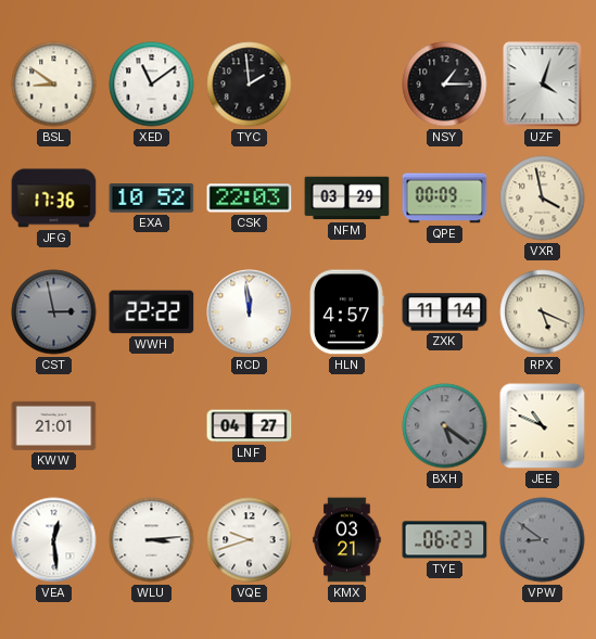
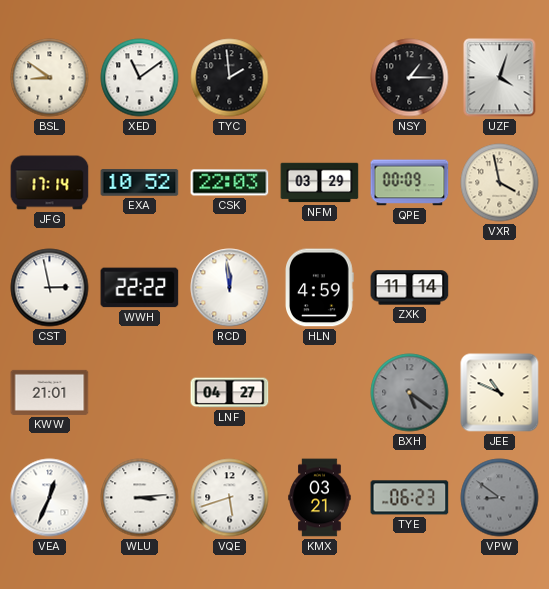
JFG: 17:36 -> 17:14 (50, 183)
CST dial: grey -> white (50, 288)
HLN: 4:57 -> 4:59 (320, 288)
RPX: 5:19 -> none (543, 312)
VEA: 12:29 -> 12:34 (50, 498)
VQE: 9:42 -> 5:42 (230, 498)
